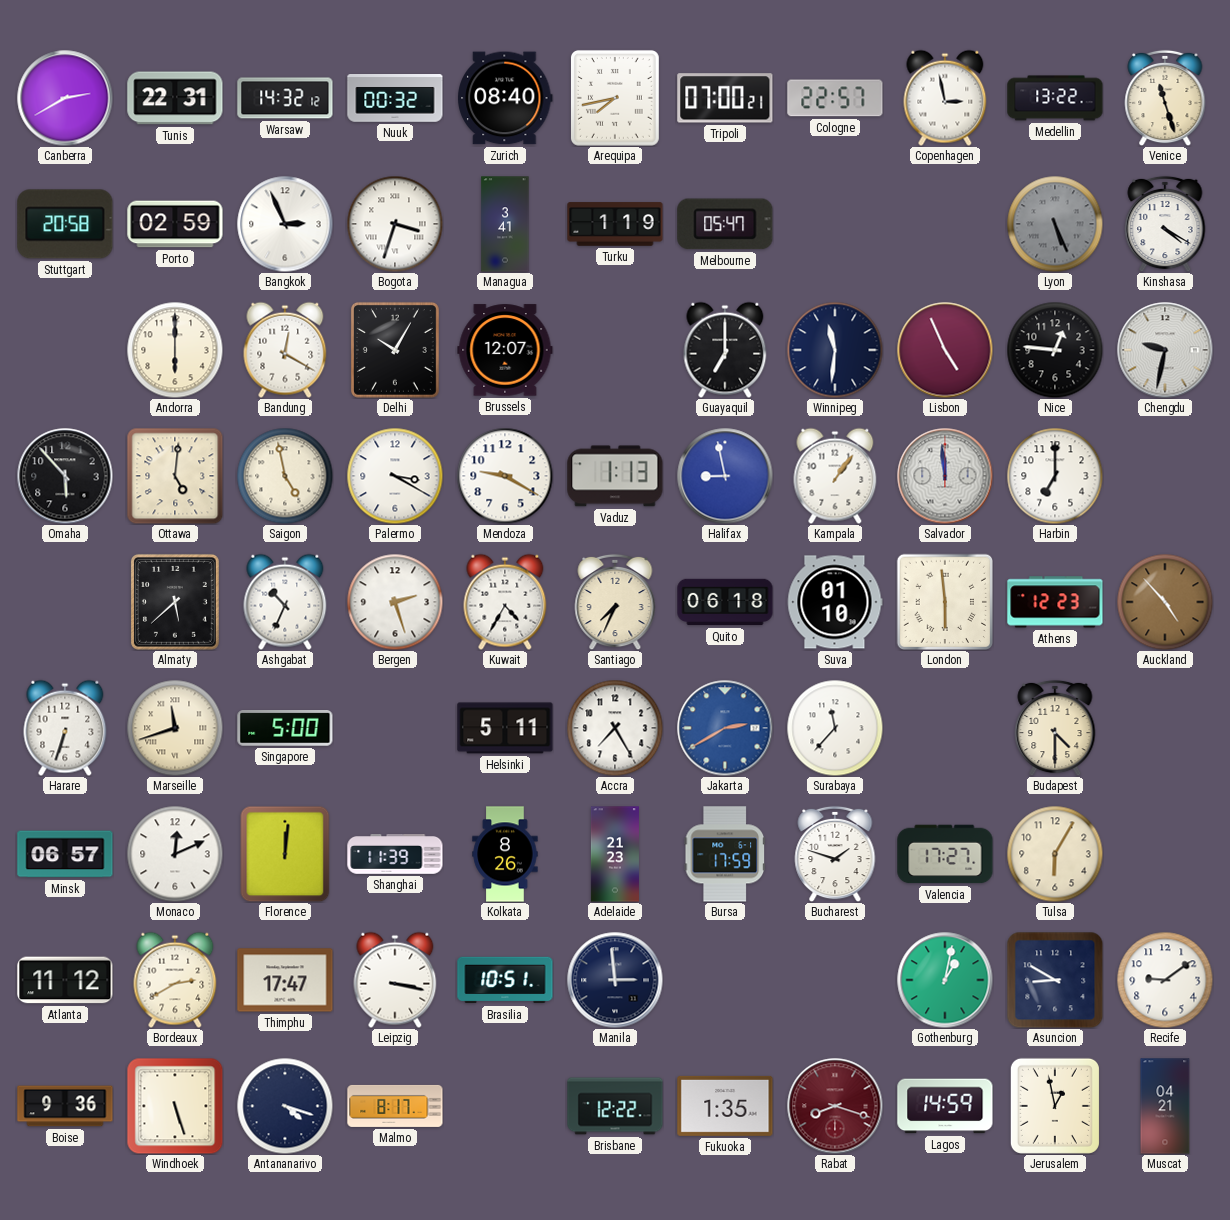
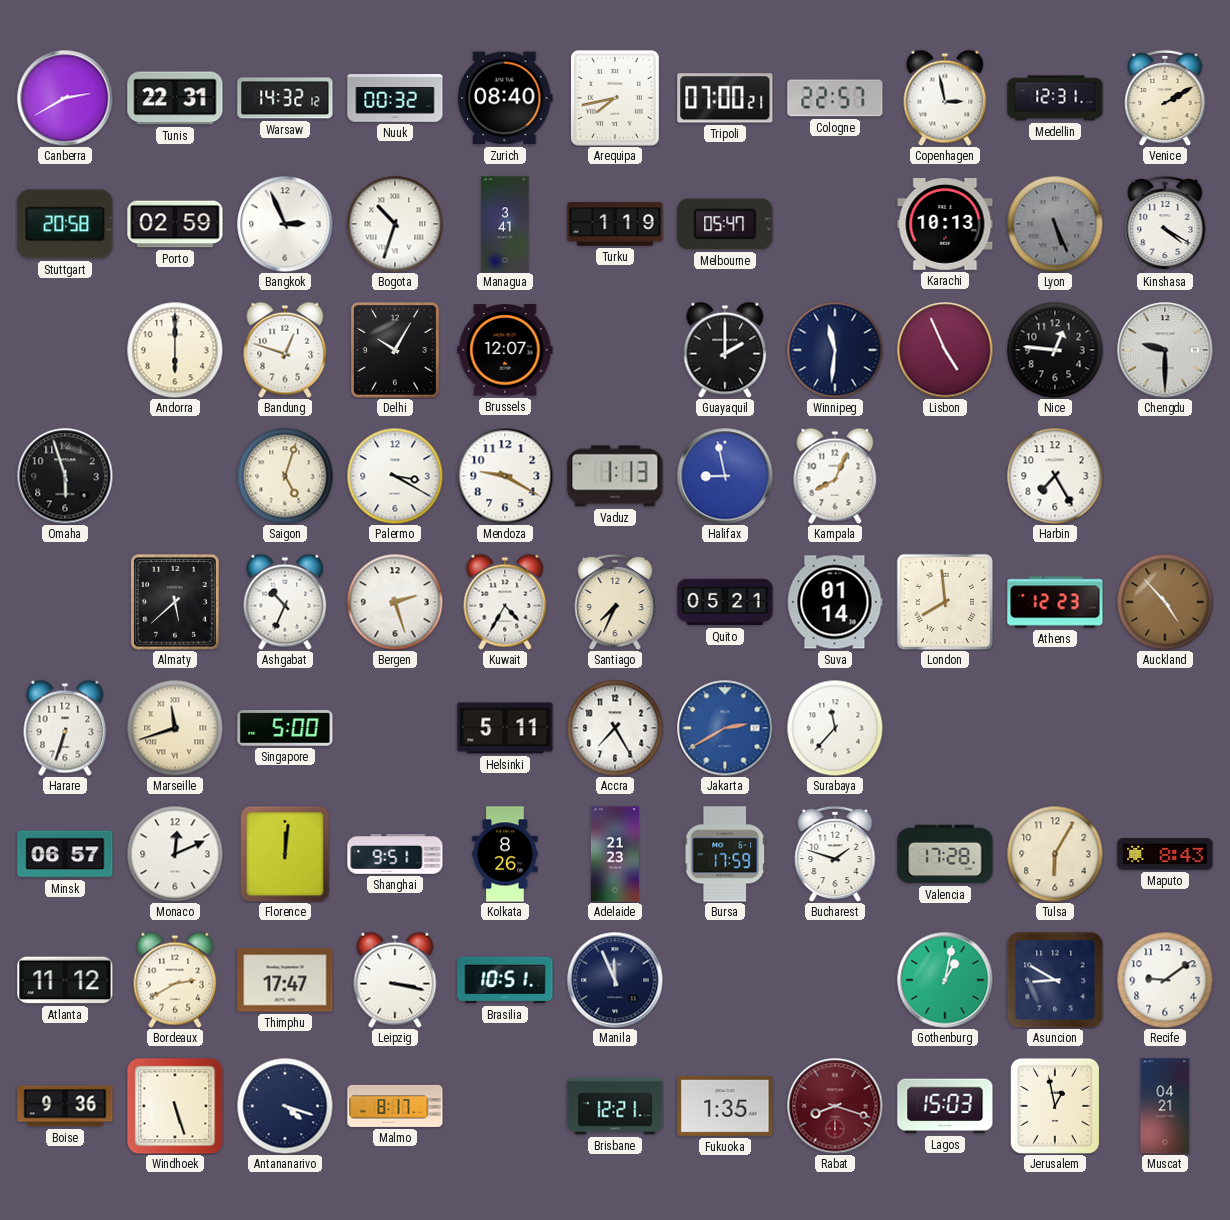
Medellin: 13:22 -> 12:31 (1055, 98)
Venice: 11:27 -> 2:10 (1165, 98)
Bogota: 3:33 -> 10:33 (395, 224)
Karachi: none -> 10:13 (945, 225)
Bandung: 12:20 -> 12:48 (285, 350)
Guayaquil: 7:00 -> 2:00 (725, 350)
Chengdu: 9:32 -> 9:30 (1165, 350)
Omaha: 5:53 -> 5:57 (65, 476)
Ottawa: 5:01 -> none (175, 476)
Saigon: 4:58 -> 5:03 (285, 476)
Kampala: 1:06 -> 8:04 (835, 476)
Salvador: 11:59 -> none (945, 476)
Harbin: 7:00 -> 7:25 (1055, 476)
Quito: 06:18 -> 05:21 (725, 602)
Suva: 01:10 -> 01:14 (835, 602)
London: 5:59 -> 7:59 (944, 601)
Budapest: 4:30 -> none (1055, 728)
Shanghai: 11:39 -> 9:51 (395, 855)
Valencia: 17:27 -> 17:28 (945, 854)
Maputo: none -> 8:43 (1165, 854)
Manila: 2:59 -> 11:56 (615, 980)
Brisbane: 12:22 -> 12:21 (615, 1106)
Lagos: 14:59 -> 15:03 (945, 1106)
